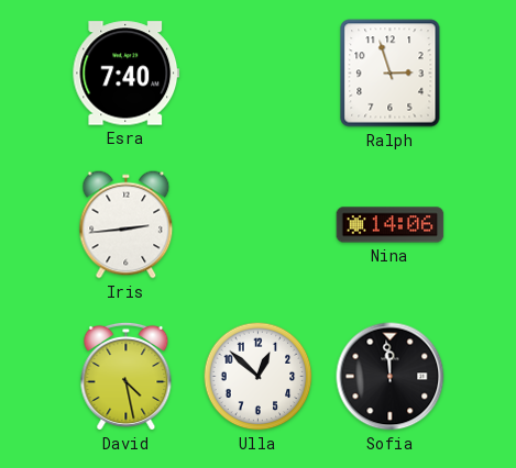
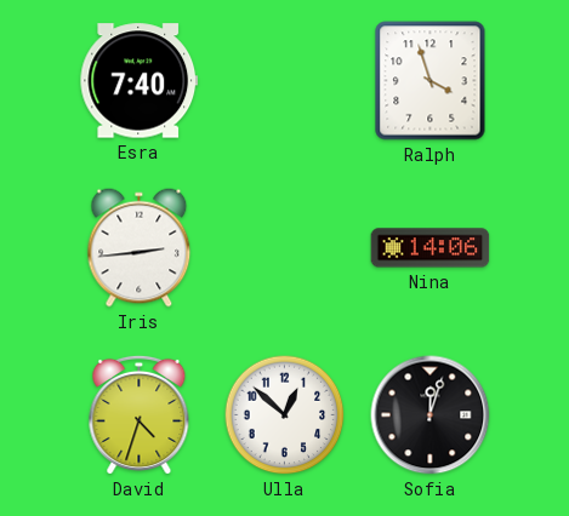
Ralph: 2:57 -> 3:57 (431, 81)
David: 4:28 -> 4:33 (140, 414)
Sofia: 11:59 -> 12:03 (431, 415)
